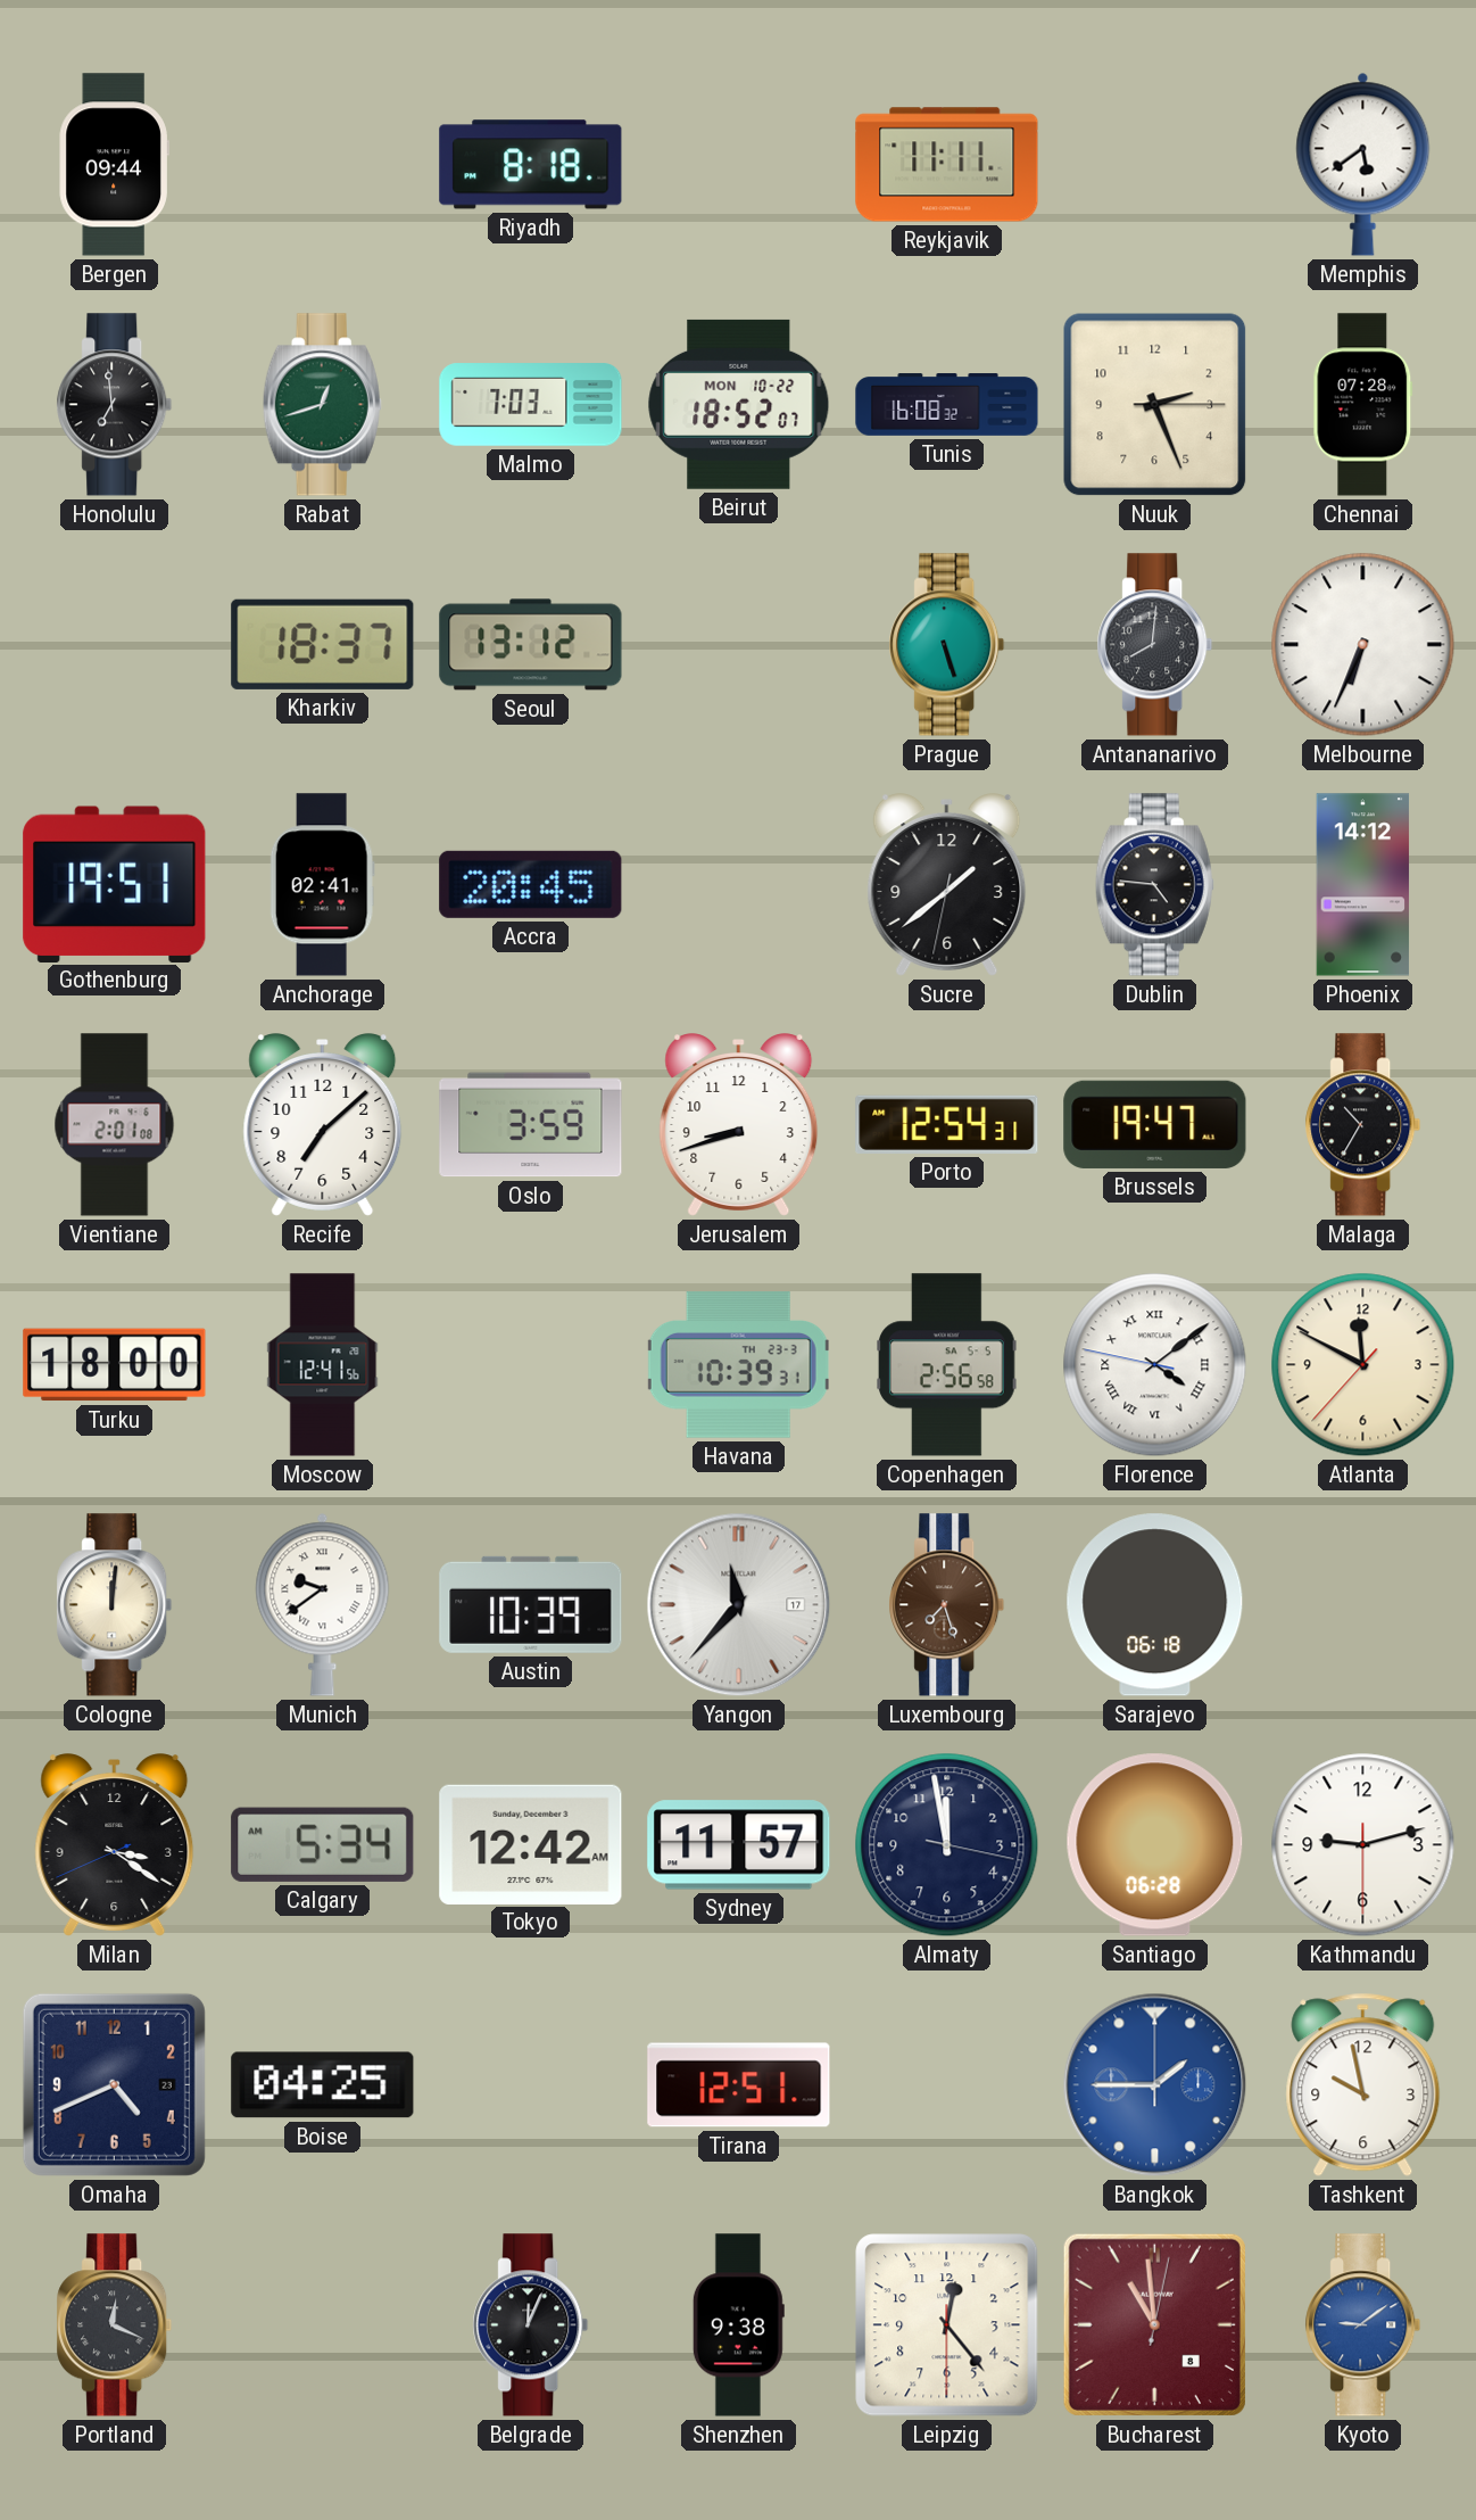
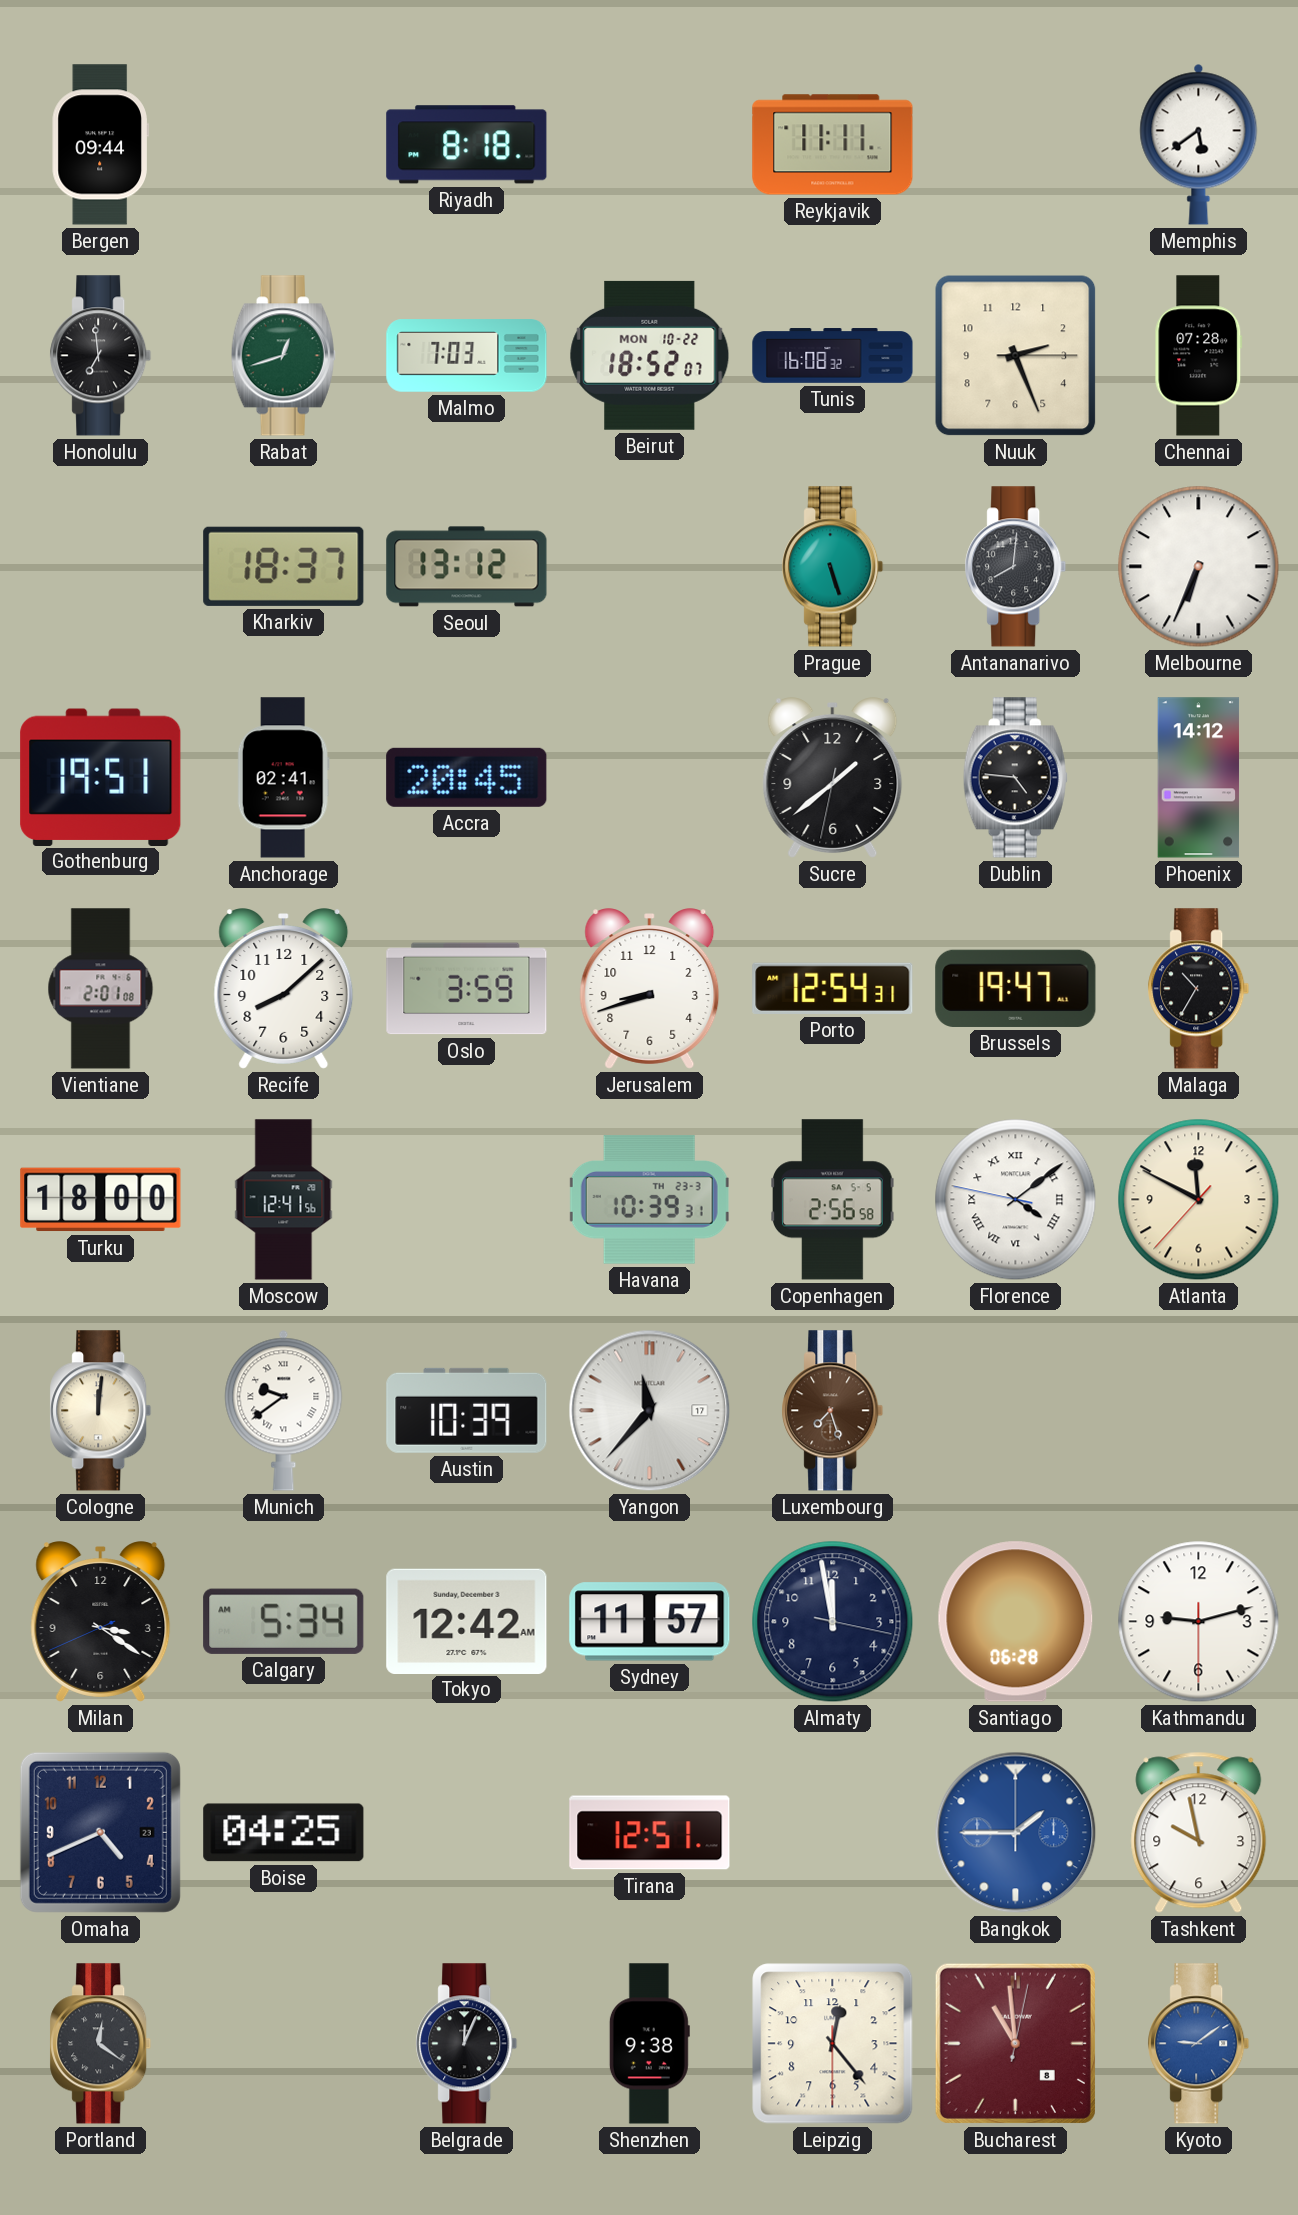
Recife: 7:08 -> 8:08 (284, 989)
Sarajevo: 06:18 -> none (1155, 1605)
Portland: 12:19 -> 12:21 (101, 2044)
